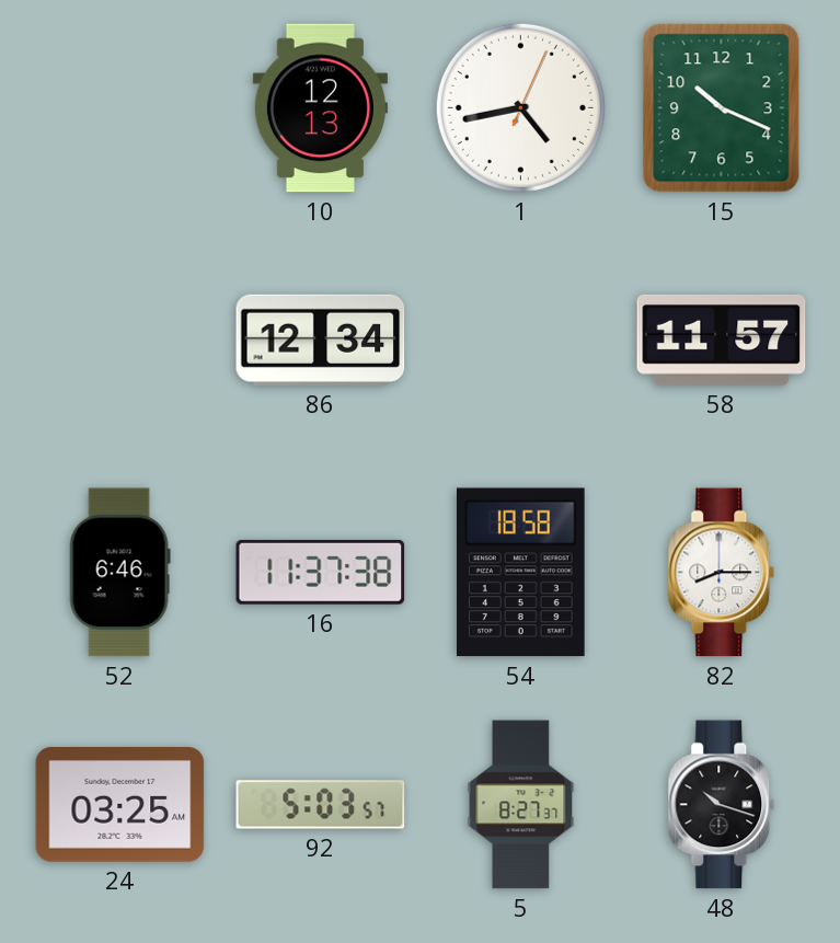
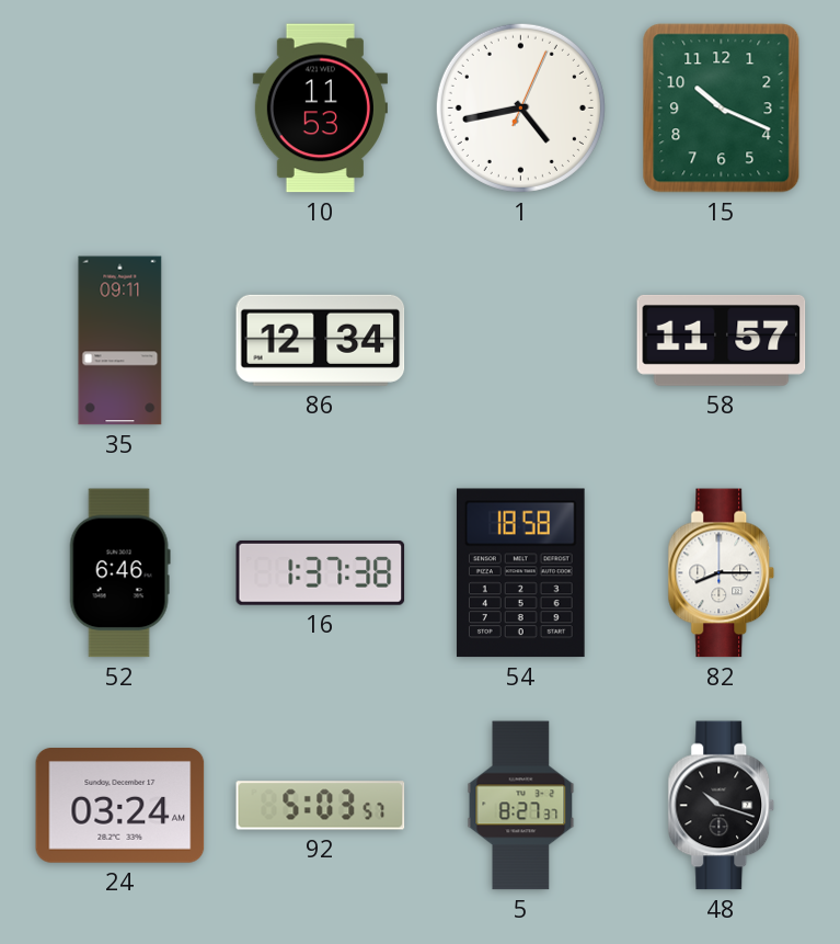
10: 12:13 -> 11:53 (320, 109)
35: none -> 09:11 (120, 341)
16: 11:37 -> 1:37 (321, 572)
24: 03:25 -> 03:24 (120, 806)
